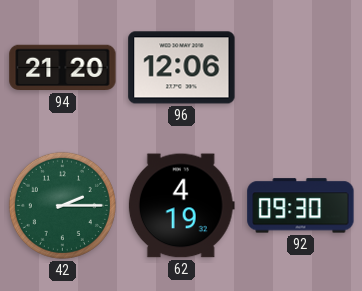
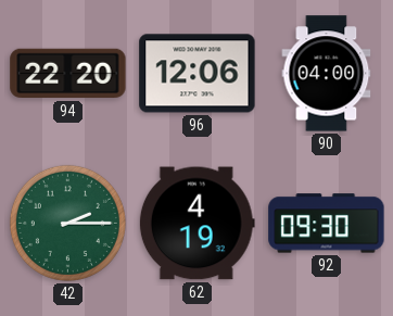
94: 21:20 -> 22:20 (68, 74)
90: none -> 04:00 (327, 74)
